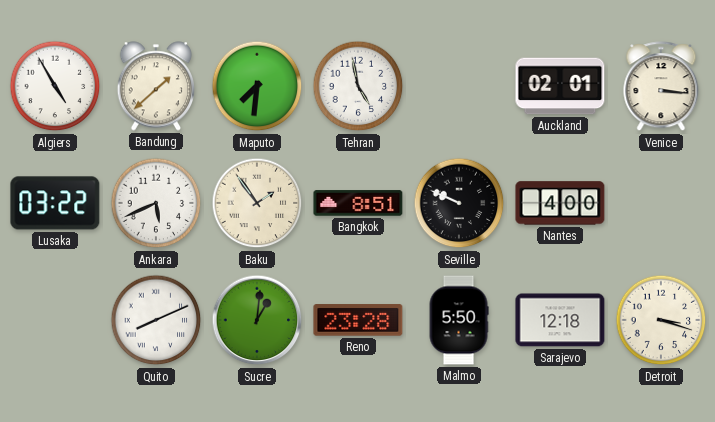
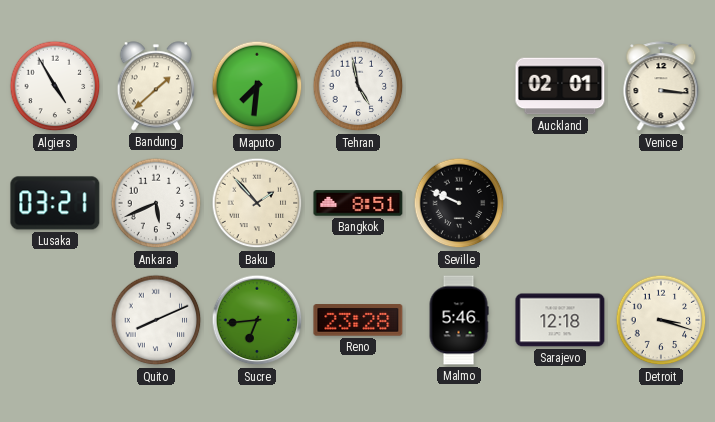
Lusaka: 03:22 -> 03:21 (55, 203)
Baku: 1:54 -> 1:53 (257, 203)
Nantes: 4:00 -> none (560, 203)
Sucre: 1:01 -> 6:44 (257, 320)
Malmo: 5:50 -> 5:46 (459, 320)
